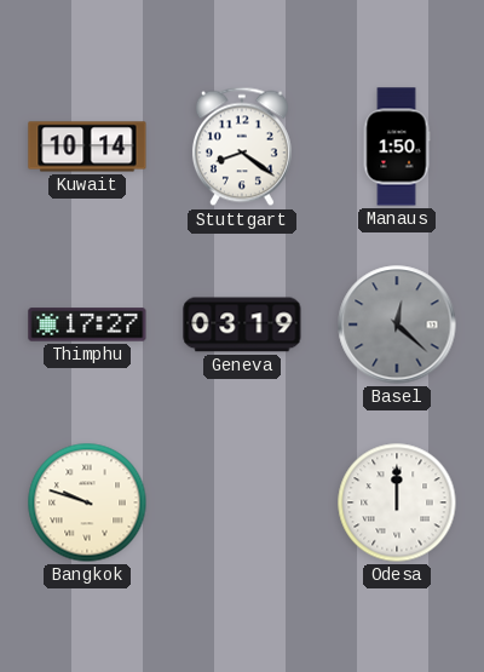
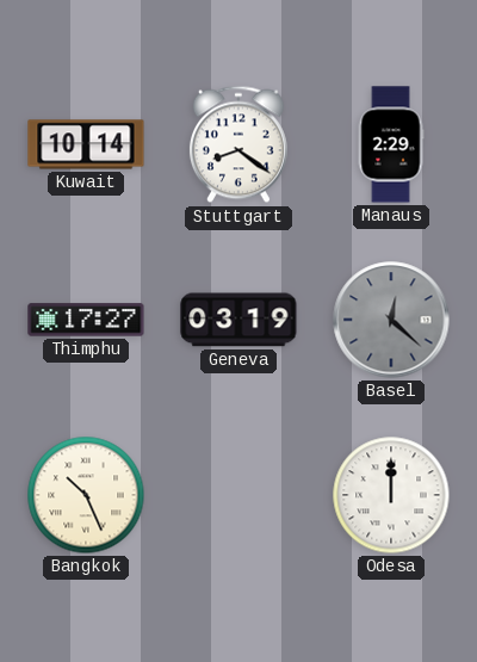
Manaus: 1:50 -> 2:29 (391, 144)
Bangkok: 9:48 -> 10:26 (86, 495)
